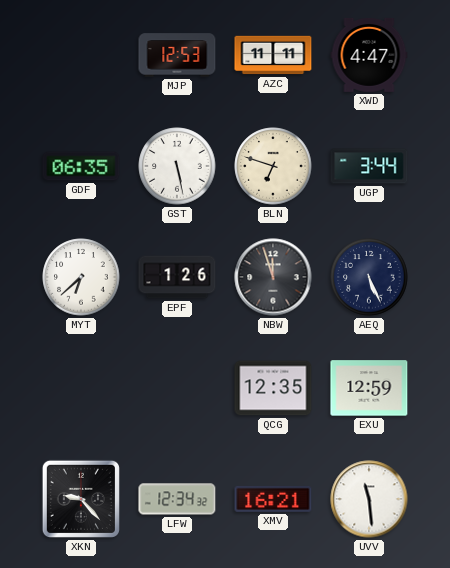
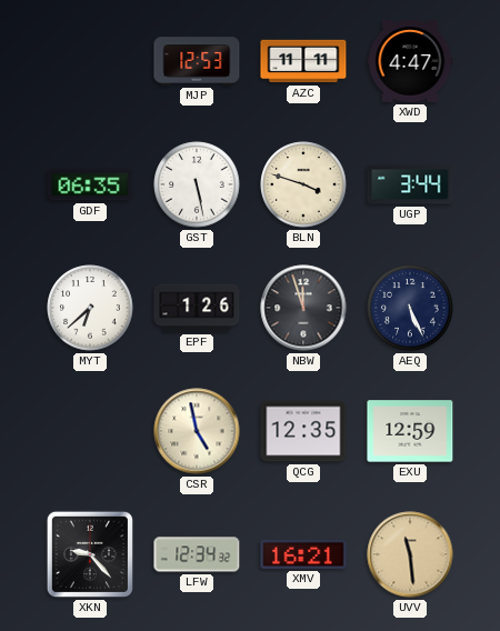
BLN: 6:48 -> 3:48 (303, 184)
CSR: none -> 4:58 (197, 431)
UVV dial: white -> champagne (410, 554)
